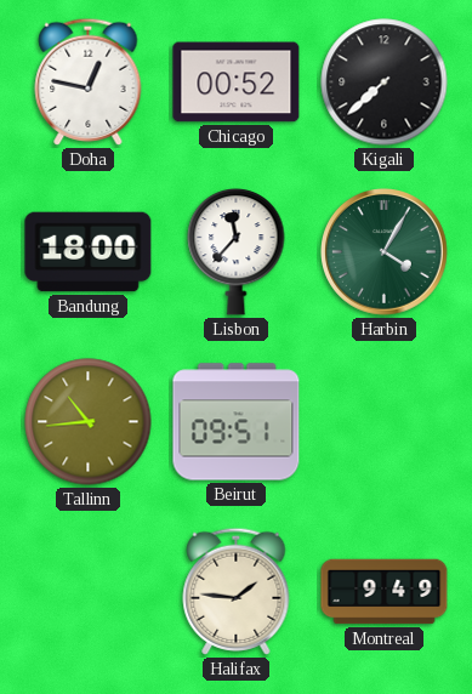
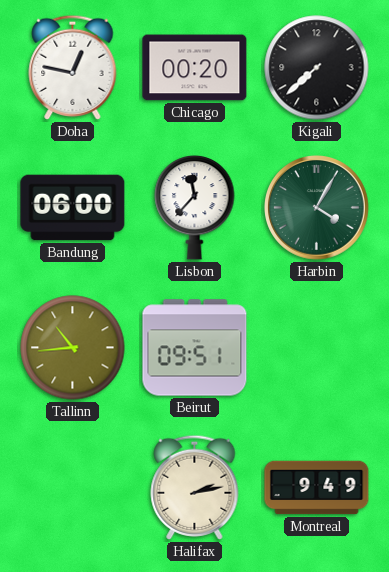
Chicago: 00:52 -> 00:20 (195, 68)
Bandung: 18:00 -> 06:00 (73, 208)
Halifax: 1:46 -> 2:13 (195, 487)
